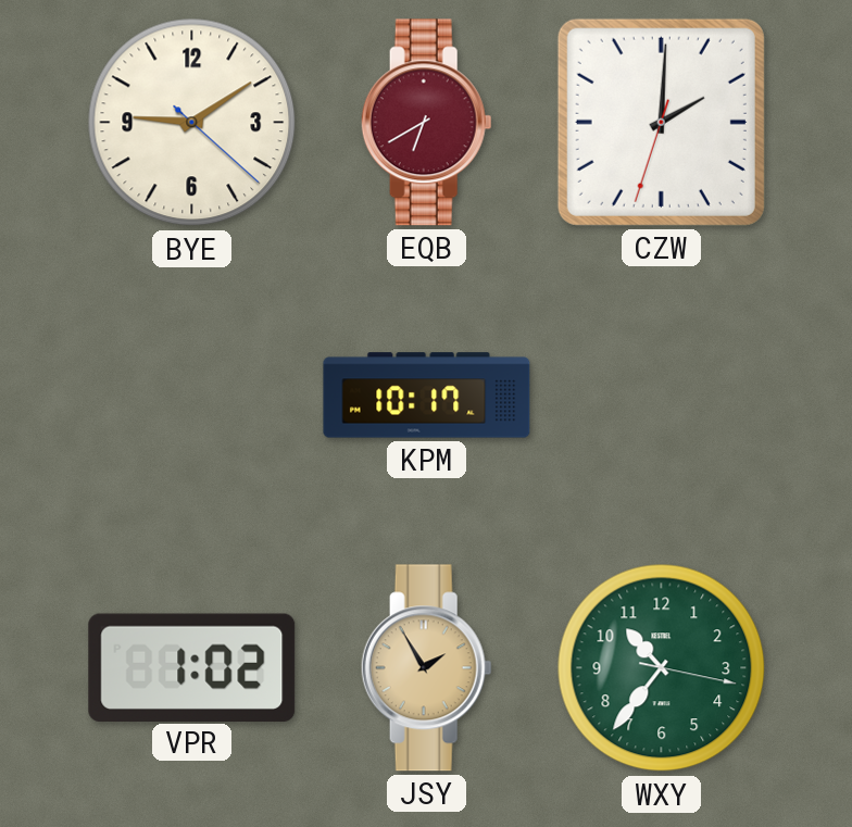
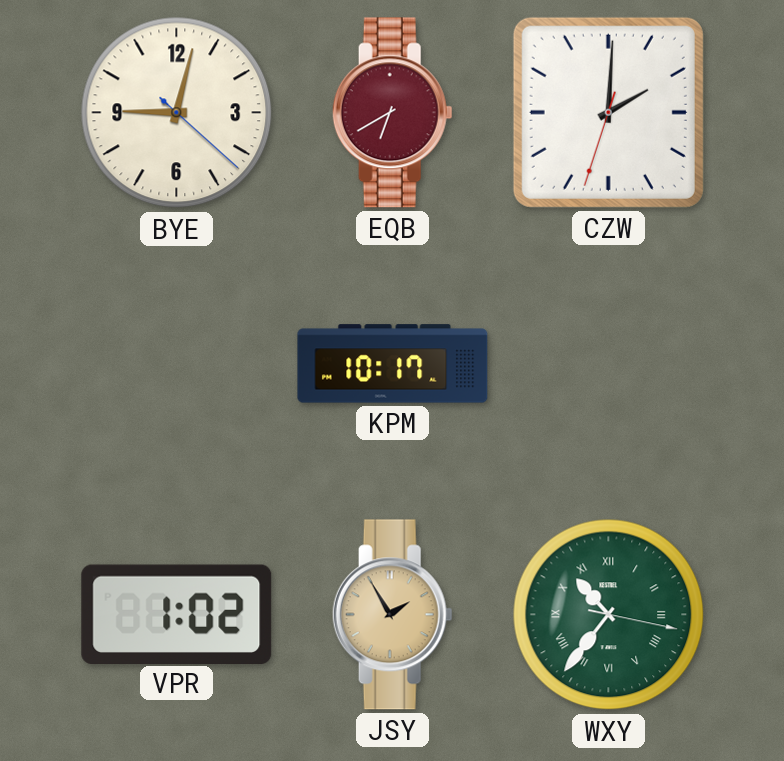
BYE: 9:09 -> 9:02 (177, 113)
WXY numerals: Arabic -> Roman (609, 615)
